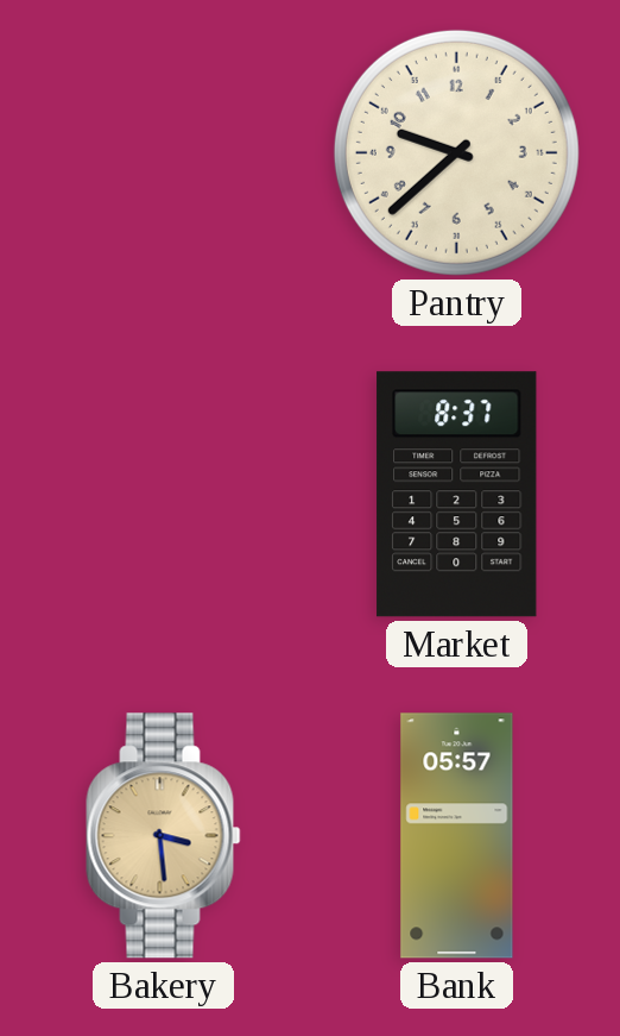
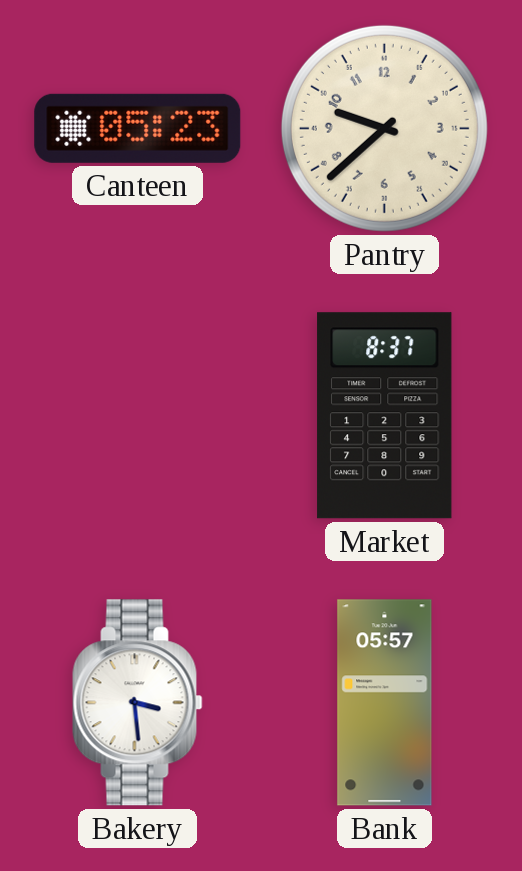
Canteen: none -> 05:23 (138, 128)
Bakery dial: champagne -> white (138, 703)
